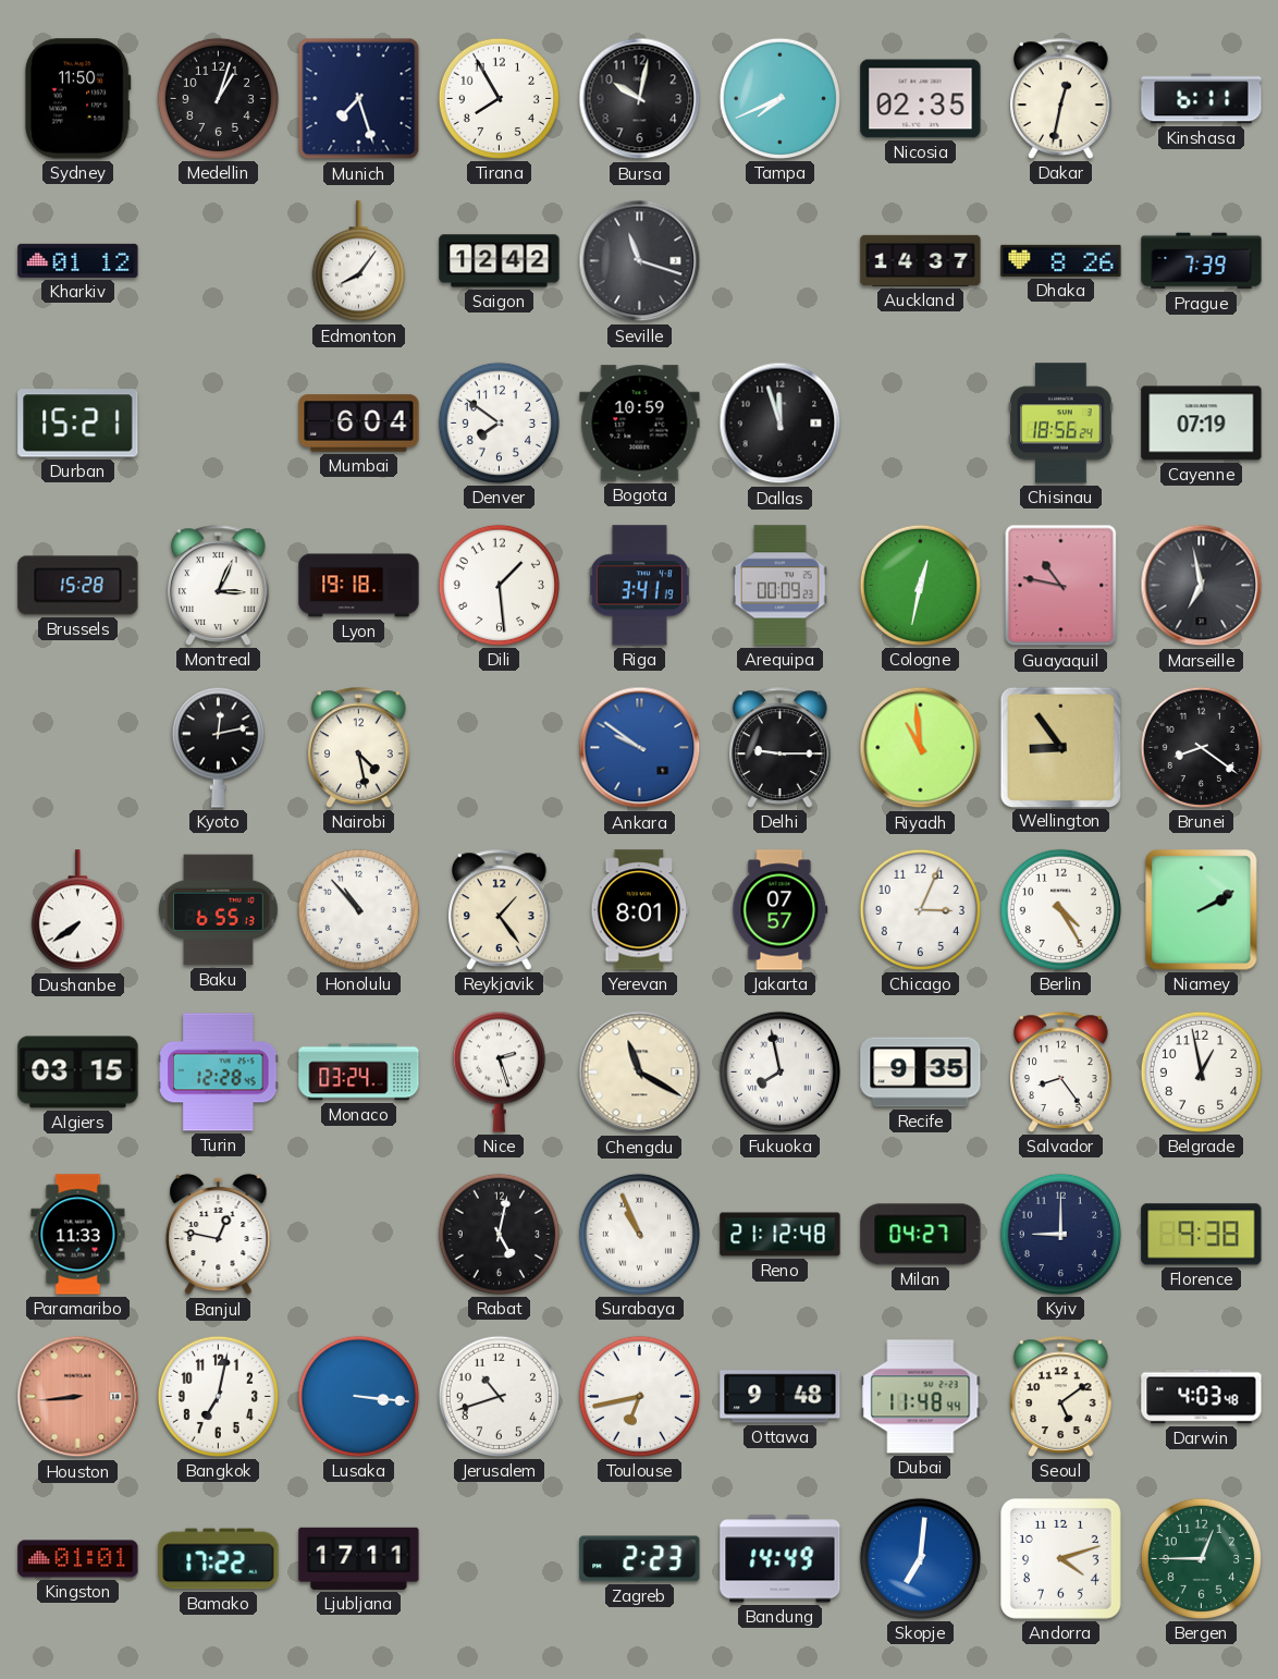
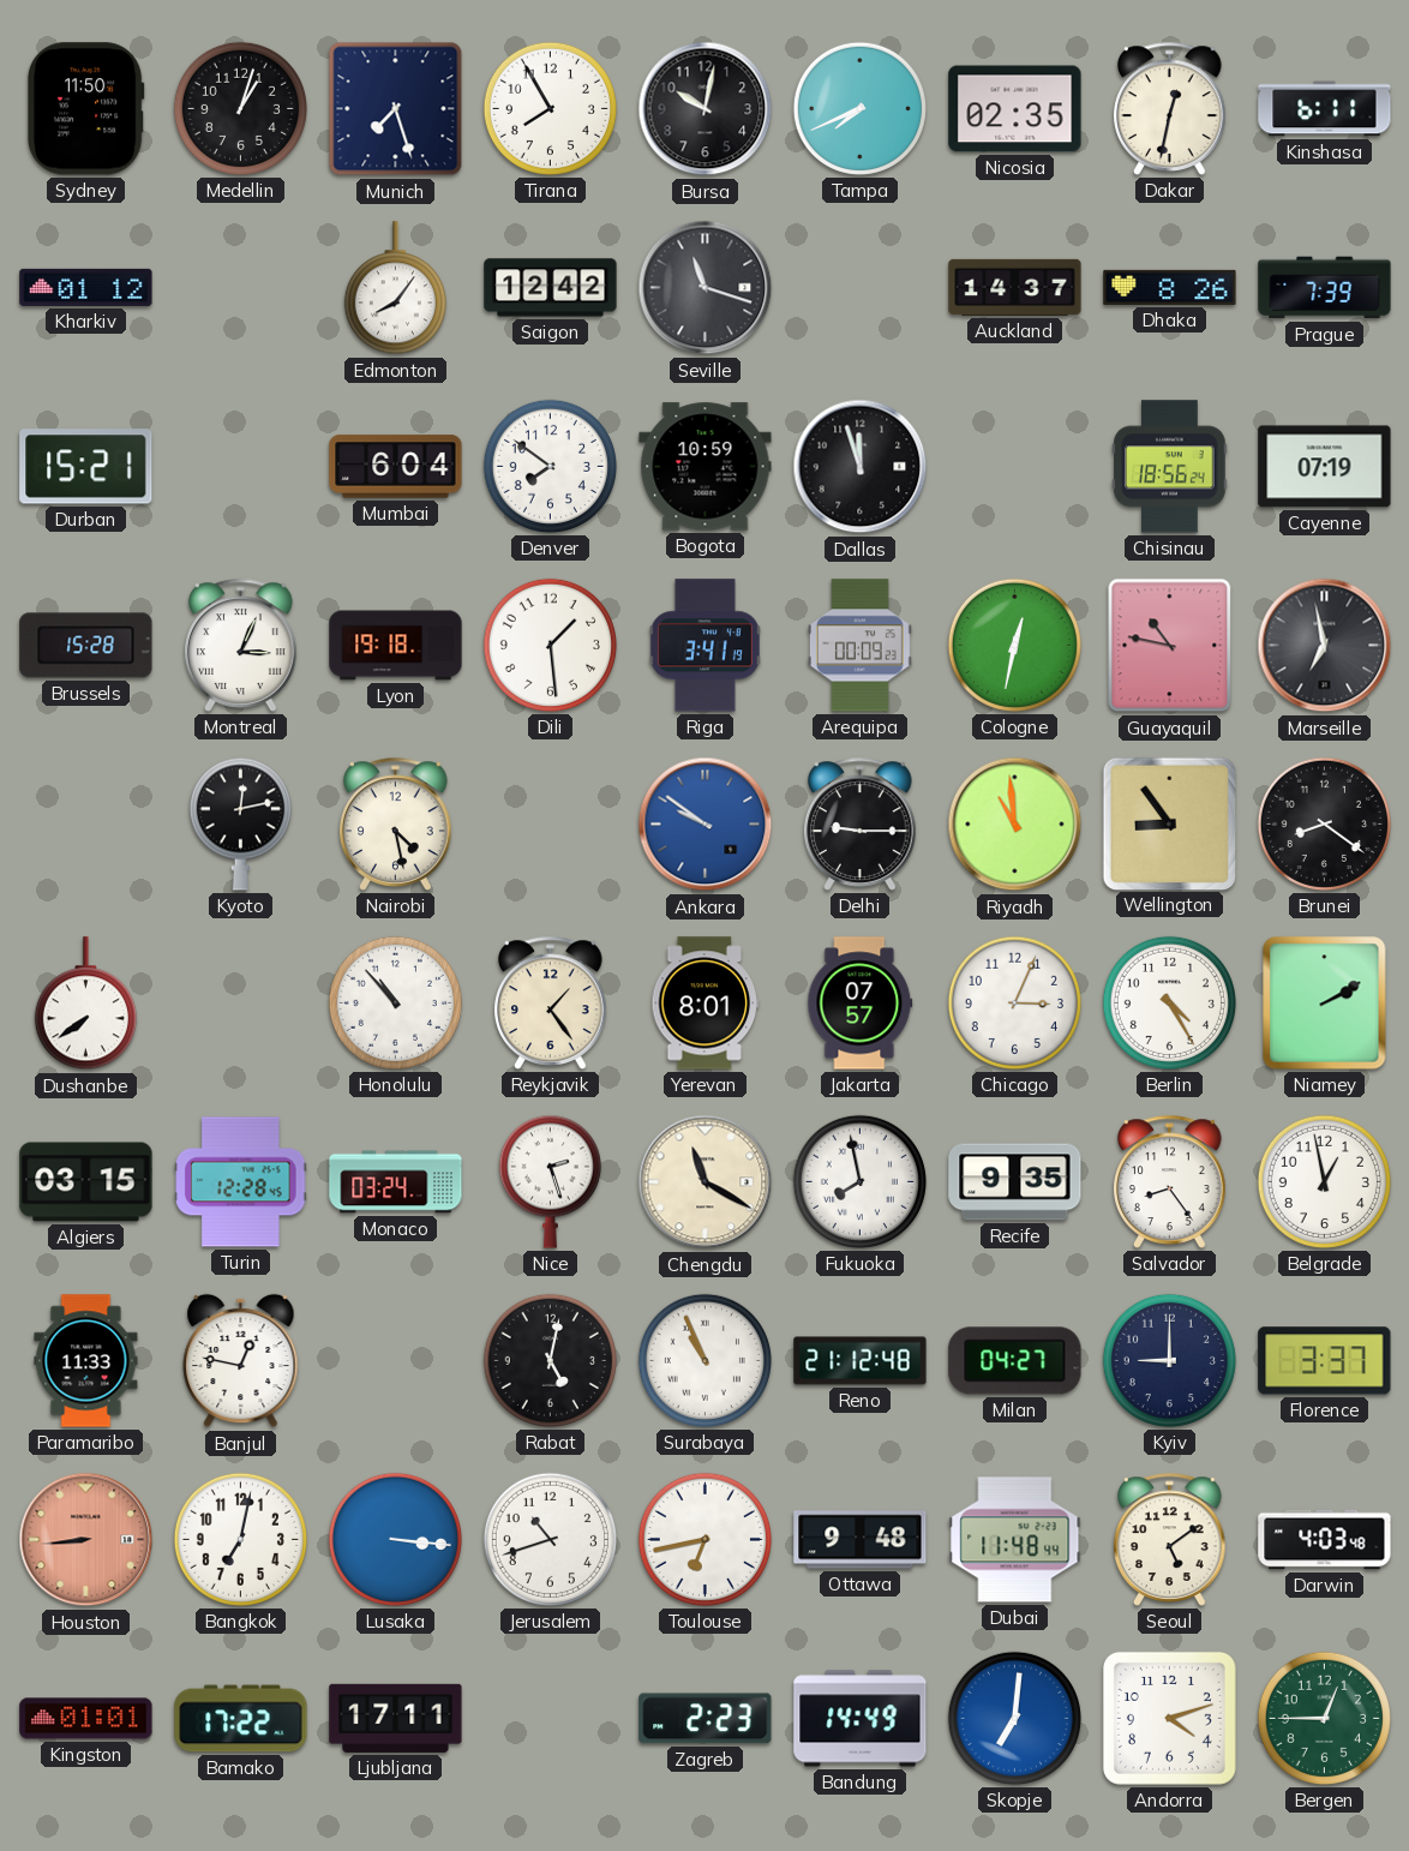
Baku: 6:55 -> none (219, 910)
Florence: 9:38 -> 3:37 (1325, 1361)
